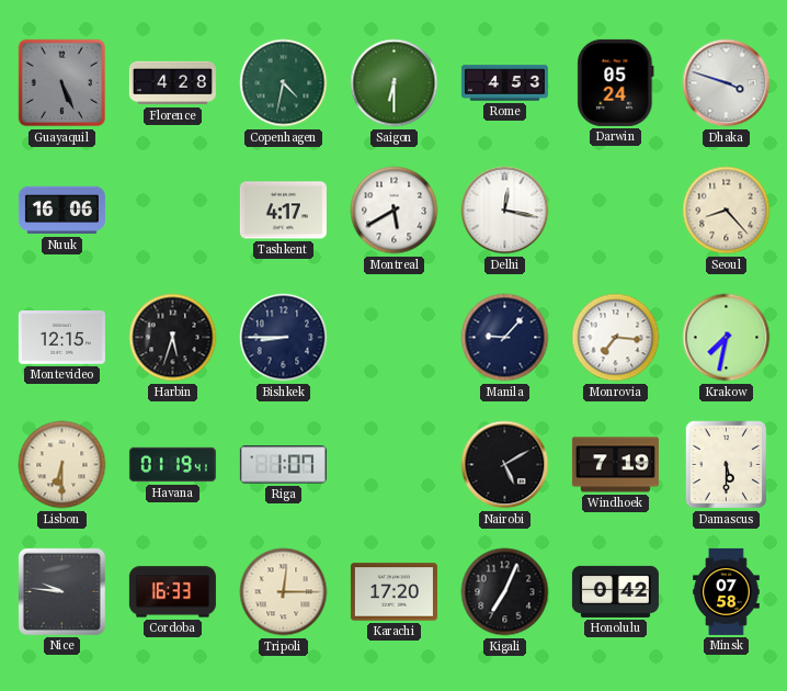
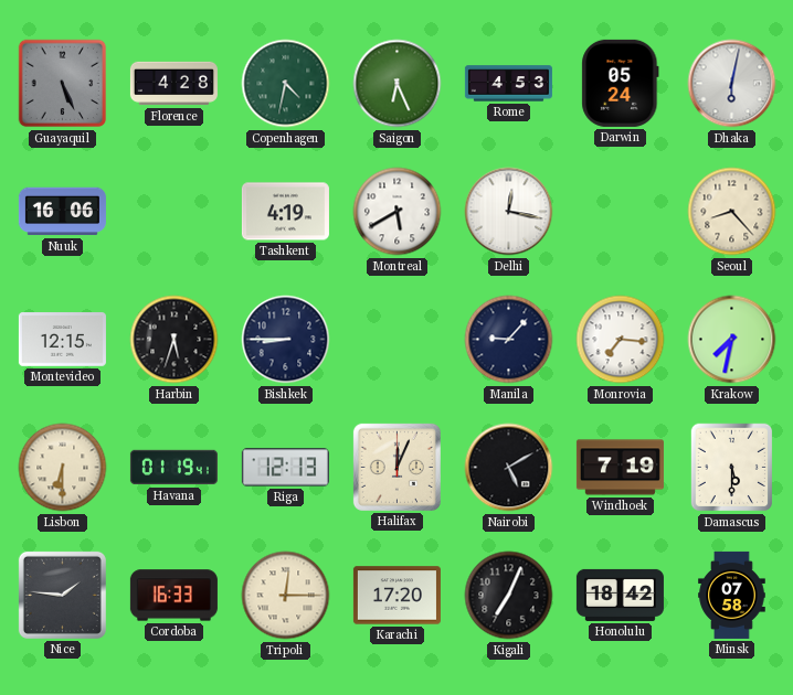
Saigon: 6:30 -> 6:26 (398, 84)
Dhaka: 3:48 -> 6:02 (732, 84)
Tashkent: 4:17 -> 4:19 (285, 212)
Riga: 1:07 -> 12:13 (285, 468)
Halifax: none -> 12:04 (396, 467)
Nice: 9:46 -> 1:46 (62, 595)
Honolulu: 0:42 -> 18:42 (620, 595)
